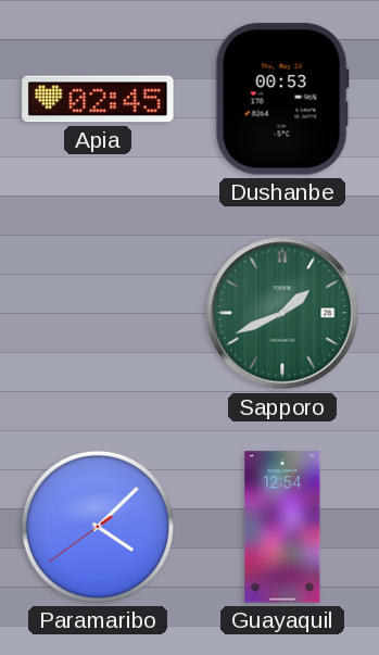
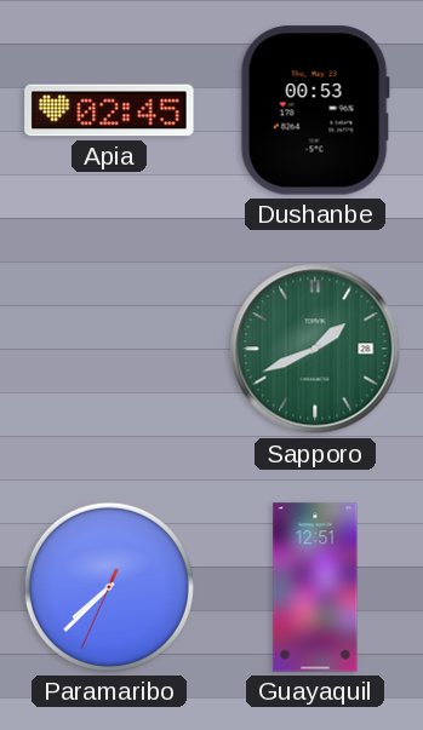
Paramaribo: 4:07 -> 7:37 (109, 587)
Guayaquil: 12:54 -> 12:51 (315, 587)
